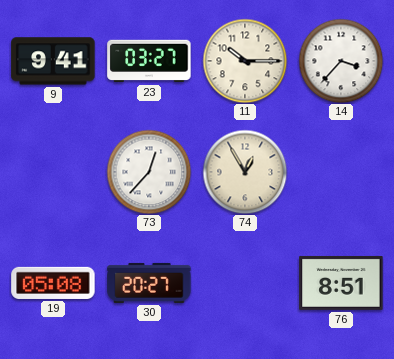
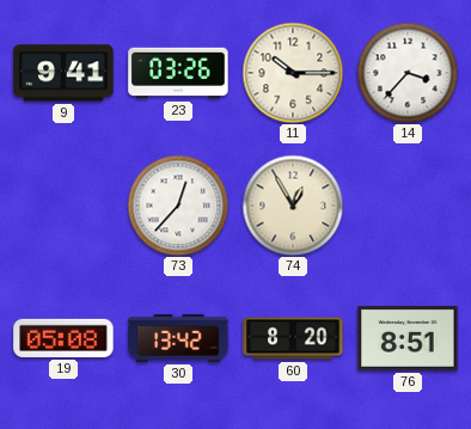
23: 03:27 -> 03:26 (178, 73)
30: 20:27 -> 13:42 (178, 338)
60: none -> 8:20 (293, 338)
